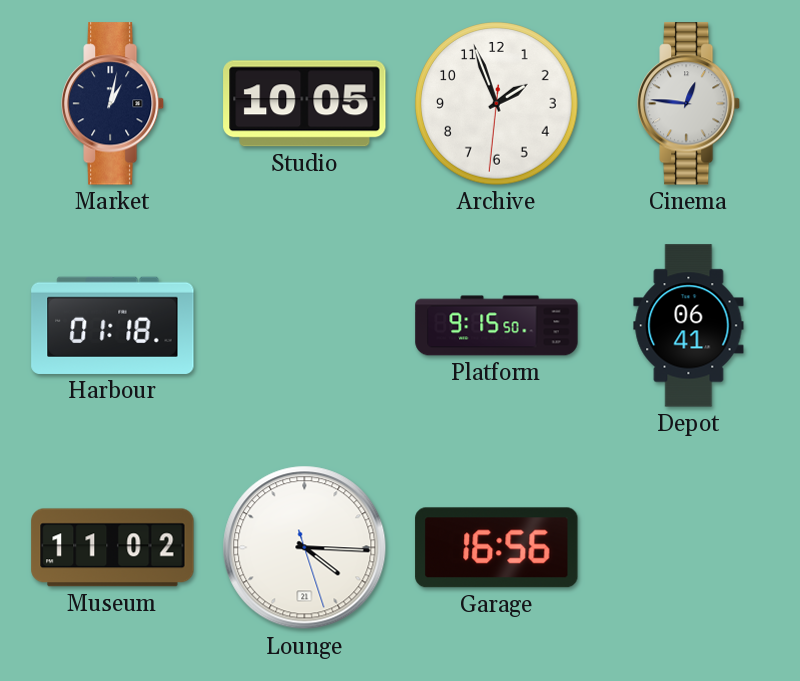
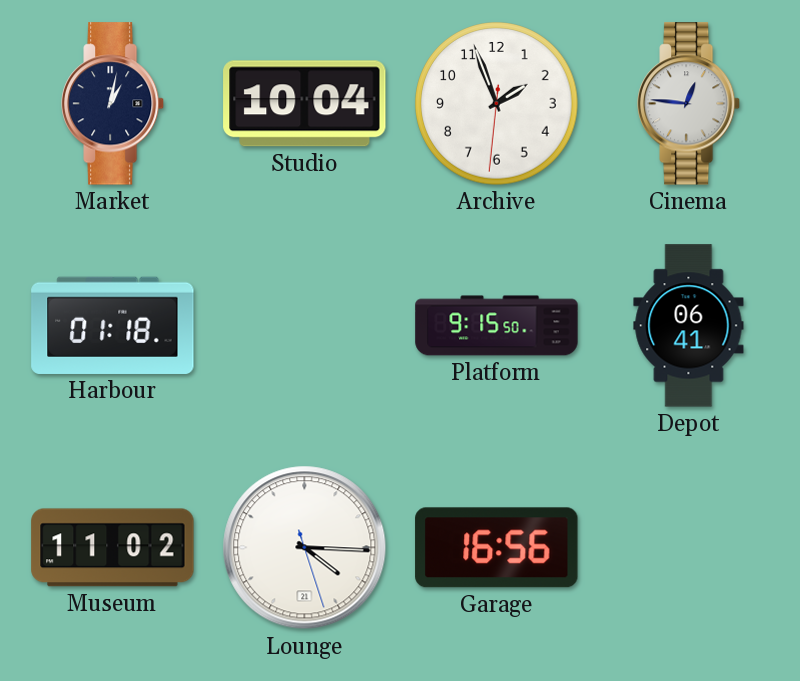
Studio: 10:05 -> 10:04 (305, 104)
